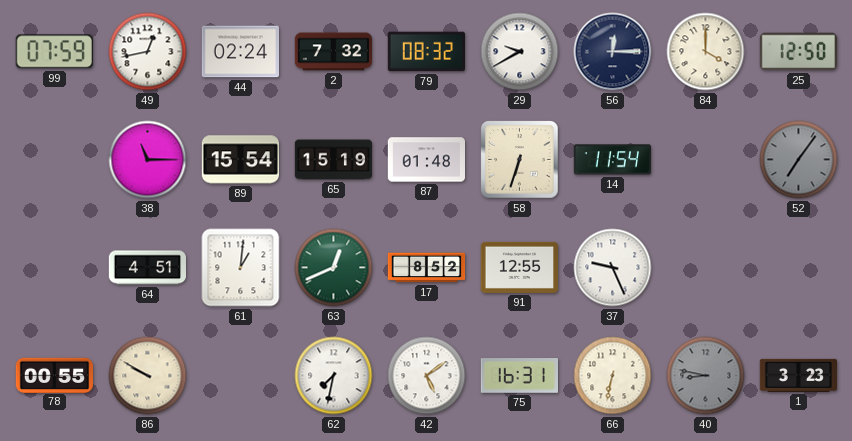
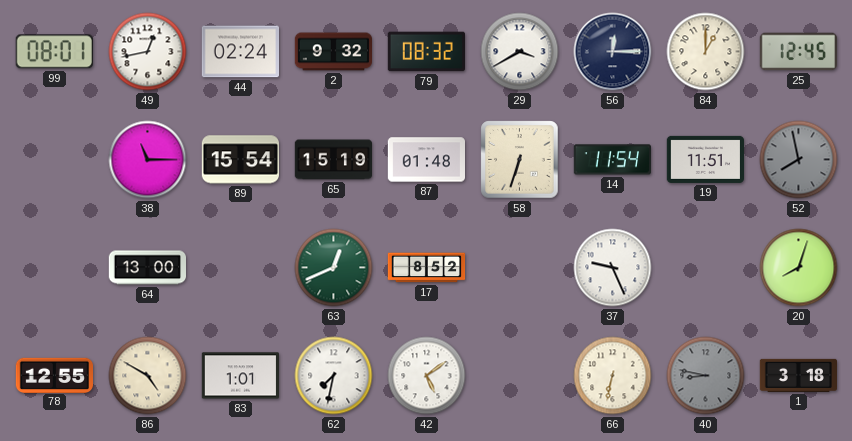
99: 07:59 -> 08:01 (54, 52)
2: 7:32 -> 9:32 (334, 52)
29: 9:40 -> 3:40 (520, 52)
84: 4:00 -> 1:00 (706, 52)
25: 12:50 -> 12:45 (798, 52)
19: none -> 11:51 (705, 159)
52: 7:06 -> 7:58 (799, 160)
64: 4:51 -> 13:00 (147, 268)
61: 1:01 -> none (241, 268)
91: 12:55 -> none (519, 267)
20: none -> 8:03 (799, 268)
78: 00:55 -> 12:55 (54, 375)
86: 9:50 -> 4:50 (148, 376)
83: none -> 1:01 (240, 376)
75: 16:31 -> none (519, 376)
1: 3:23 -> 3:18 (798, 375)
